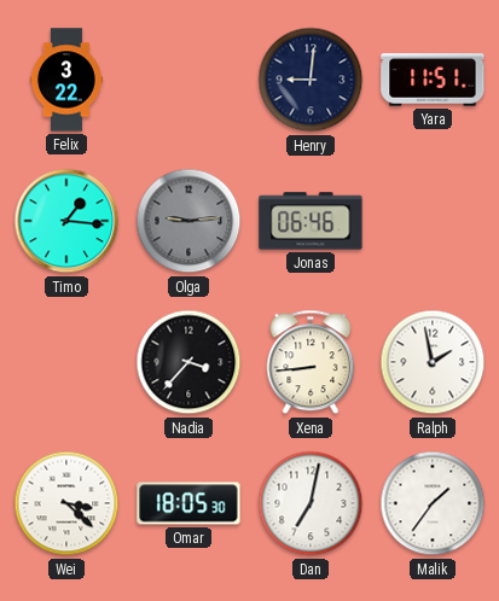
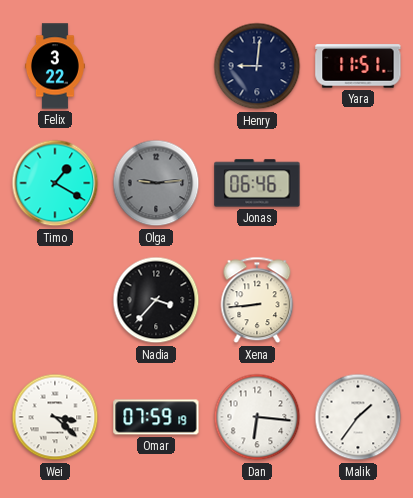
Timo: 1:16 -> 1:20 (55, 183)
Ralph: 1:58 -> none (433, 362)
Omar: 18:05 -> 07:59 (156, 417)
Dan: 7:02 -> 6:16 (257, 417)
